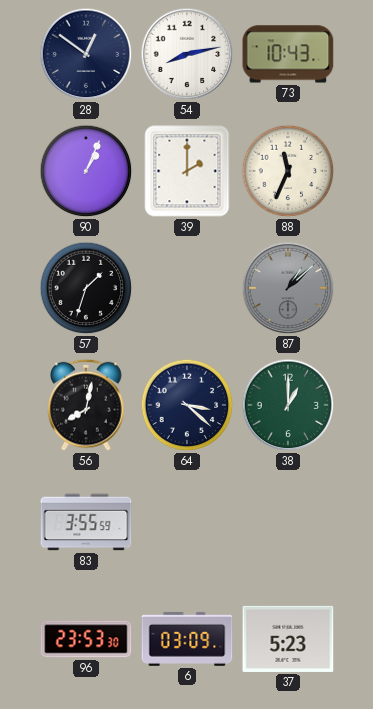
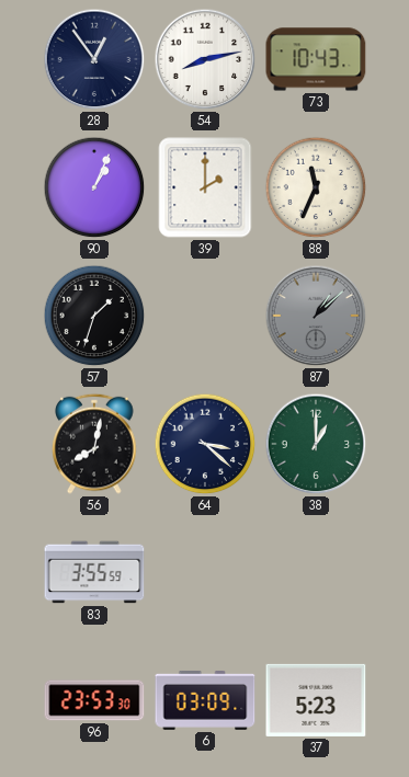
28: 12:51 -> 12:54 (94, 59)
